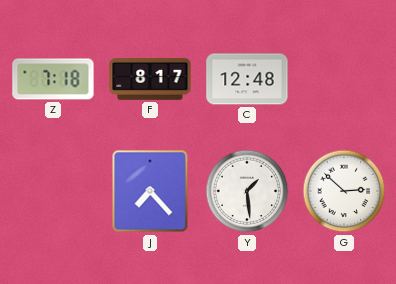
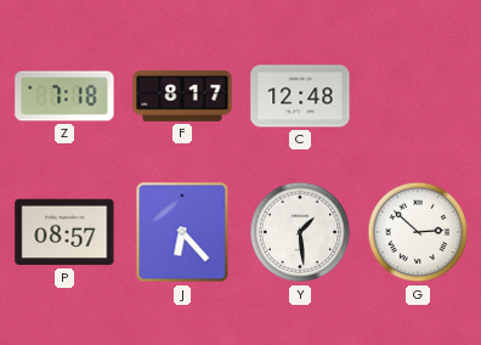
P: none -> 08:57 (64, 232)
J: 7:23 -> 6:23 (182, 232)
